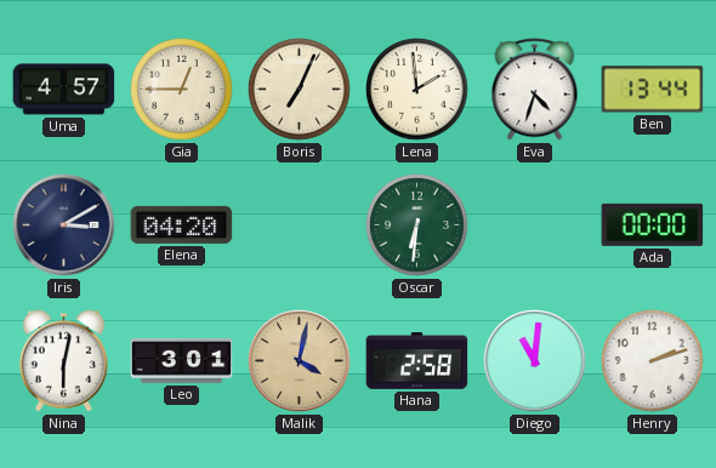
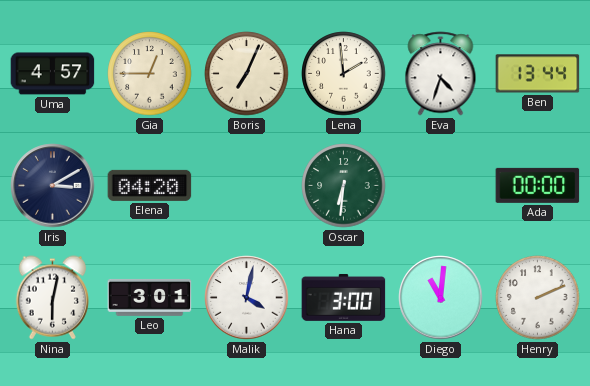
Malik dial: champagne -> white (247, 298)
Hana: 2:58 -> 3:00 (344, 297)
Henry: 2:12 -> 2:11 (538, 298)
